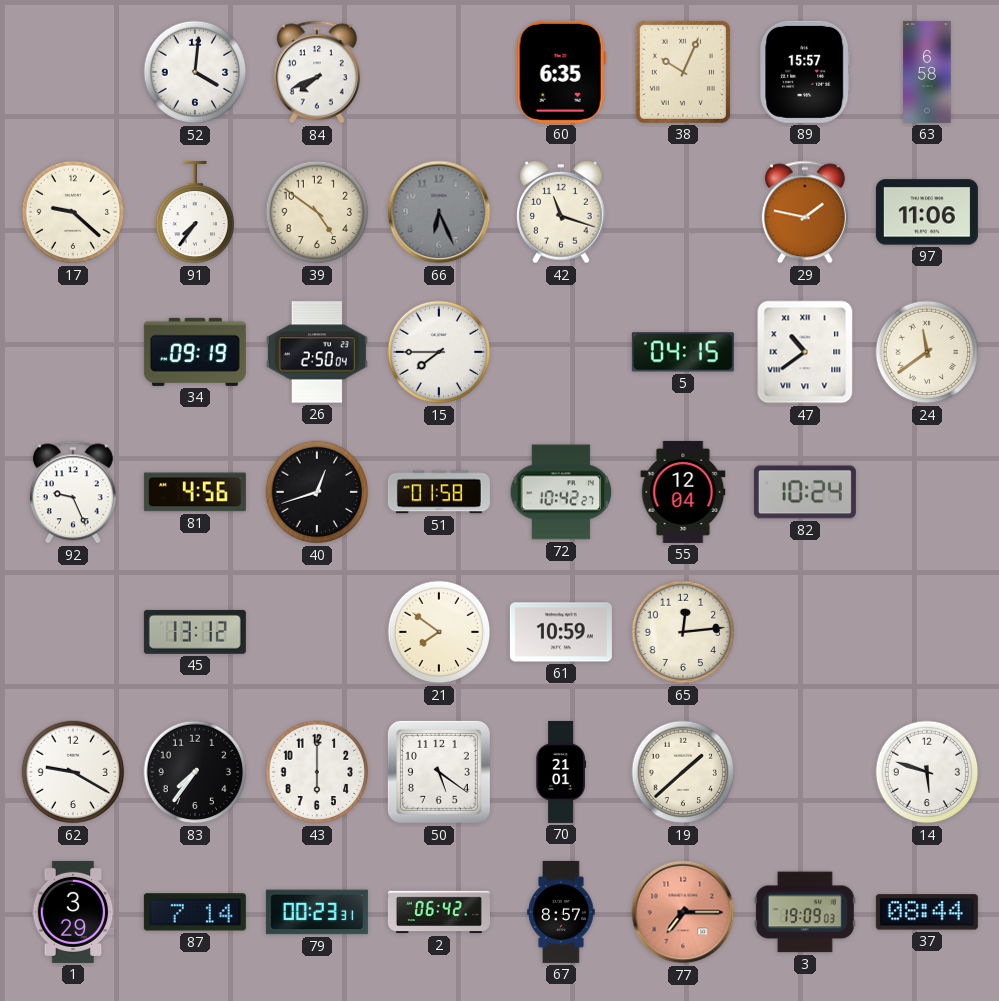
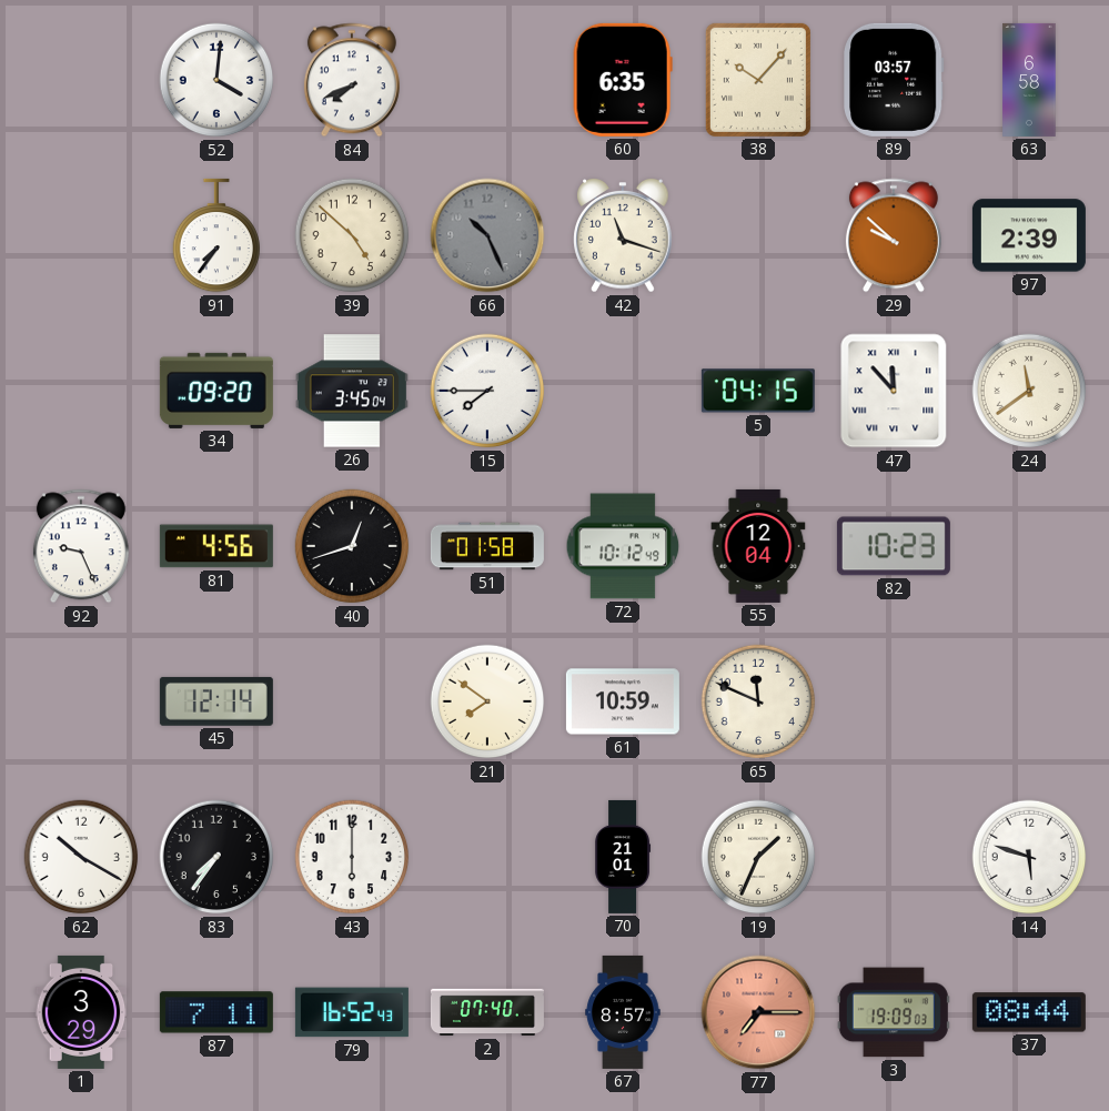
38: 10:04 -> 10:07 (758, 80)
89: 15:57 -> 03:57 (895, 80)
17: 9:22 -> none (73, 212)
39: 4:51 -> 4:52 (352, 235)
66: 6:26 -> 10:26 (487, 235)
29: 1:47 -> 9:52 (894, 235)
97: 11:06 -> 2:39 (1029, 235)
34: 09:19 -> 09:20 (216, 391)
26: 2:50 -> 3:45 (352, 391)
47: 10:39 -> 11:53 (894, 391)
72: 10:42 -> 10:12 (623, 546)
82: 10:24 -> 10:23 (894, 546)
45: 13:12 -> 12:14 (216, 701)
65: 12:14 -> 11:49 (758, 701)
62: 9:20 -> 10:20 (81, 857)
50: 5:21 -> none (439, 772)
19: 1:38 -> 1:34 (758, 857)
87: 7:14 -> 7:11 (216, 1012)
79: 00:23 -> 16:52 (352, 1012)
2: 06:42 -> 07:40 (487, 1012)
